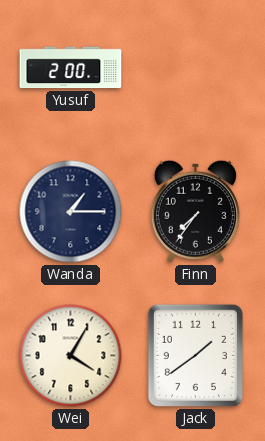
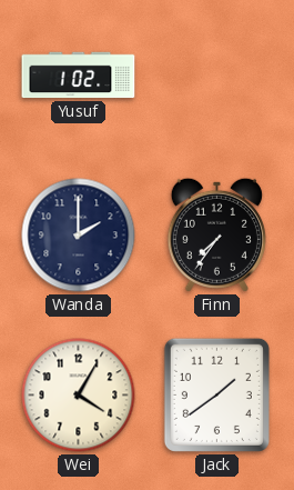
Yusuf: 2:00 -> 1:02 (79, 76)
Wanda: 1:15 -> 2:00 (79, 236)
